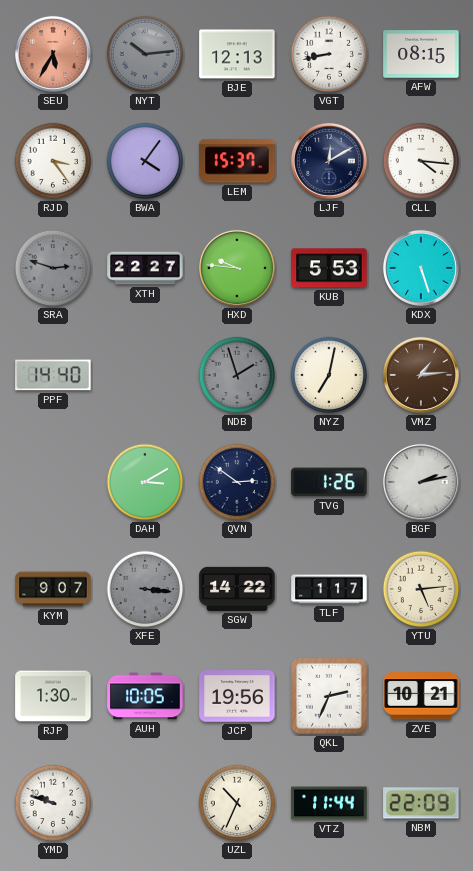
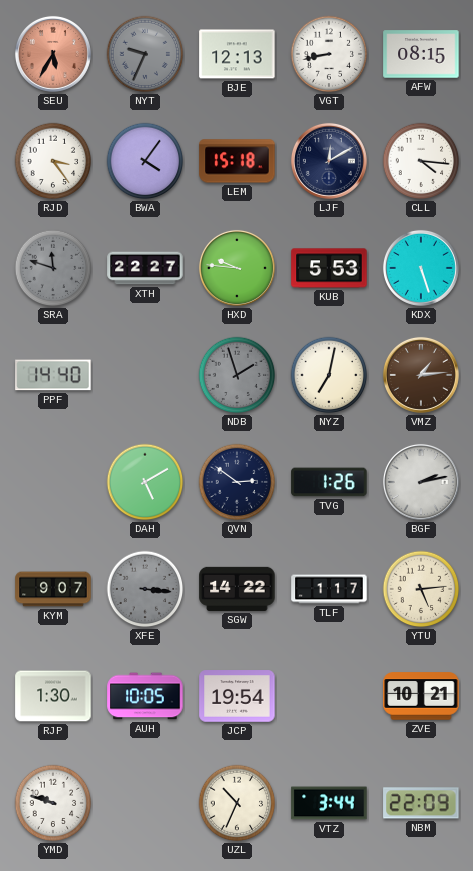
NYT: 10:14 -> 9:34 (145, 54)
LEM: 15:37 -> 15:18 (237, 161)
SRA: 2:48 -> 11:48 (53, 268)
DAH: 3:10 -> 5:10 (145, 482)
JCP: 19:56 -> 19:54 (237, 696)
QKL: 2:34 -> none (330, 697)
VTZ: 11:44 -> 3:44 (329, 803)
